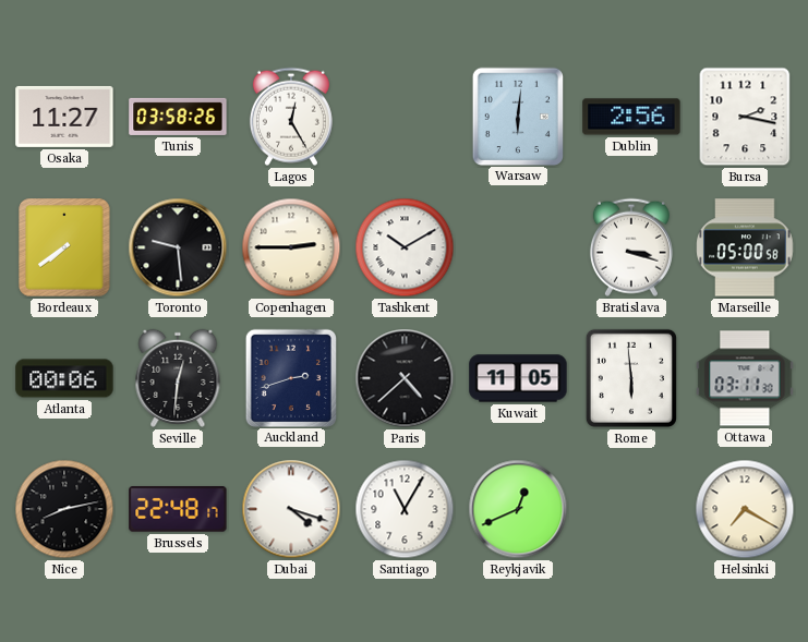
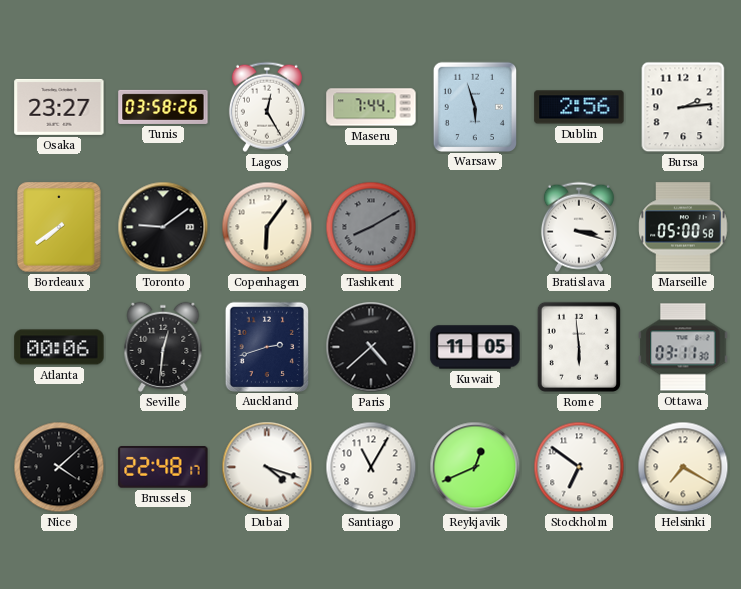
Osaka: 11:27 -> 23:27 (59, 107)
Maseru: none -> 7:44 (371, 107)
Warsaw: 6:01 -> 5:57 (474, 106)
Bursa: 2:17 -> 2:14 (683, 107)
Toronto: 9:29 -> 9:09 (163, 227)
Copenhagen: 2:45 -> 6:06 (267, 227)
Tashkent: 10:10 -> 8:10 (371, 227)
Tashkent dial: white -> grey (371, 227)
Nice: 8:13 -> 4:08 (59, 467)
Stockholm: none -> 6:51 (579, 467)
